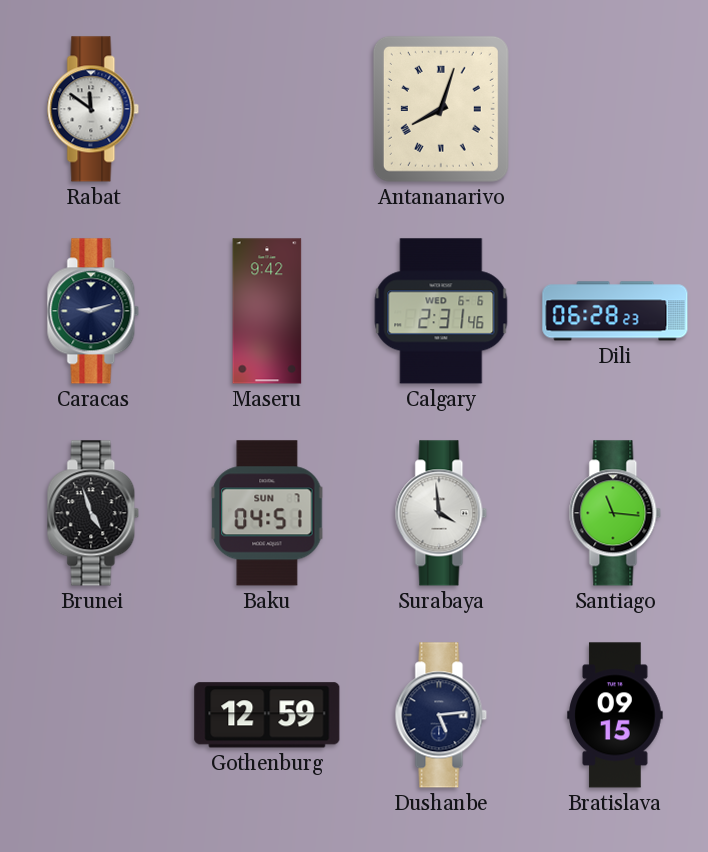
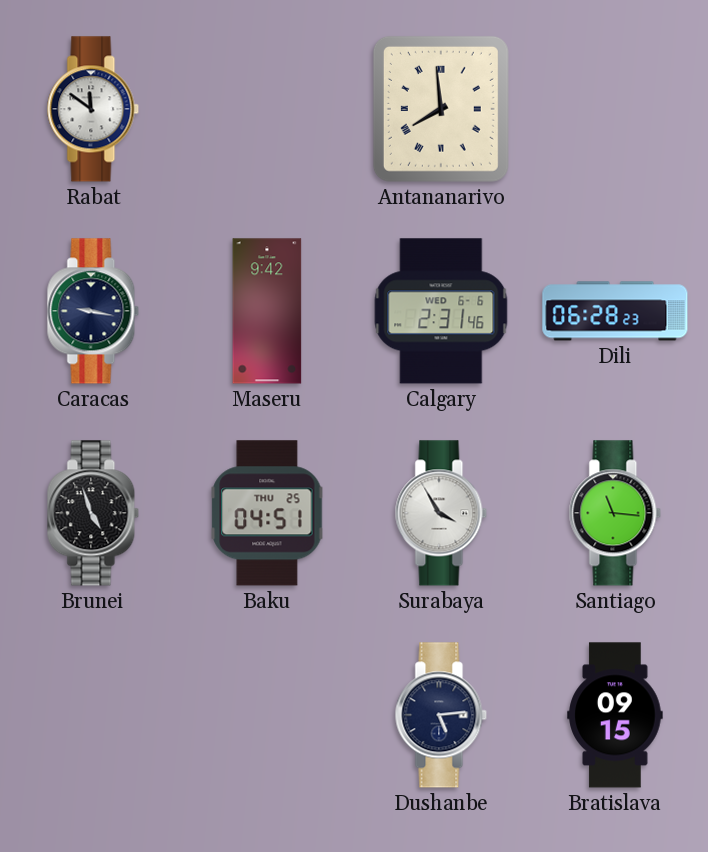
Antananarivo: 8:03 -> 7:59 (441, 109)
Caracas: 9:12 -> 9:17 (93, 311)
Baku date: SUN 7 -> THU 25 (267, 513)
Surabaya: 3:59 -> 3:55 (441, 513)
Gothenburg: 12:59 -> none (267, 715)
